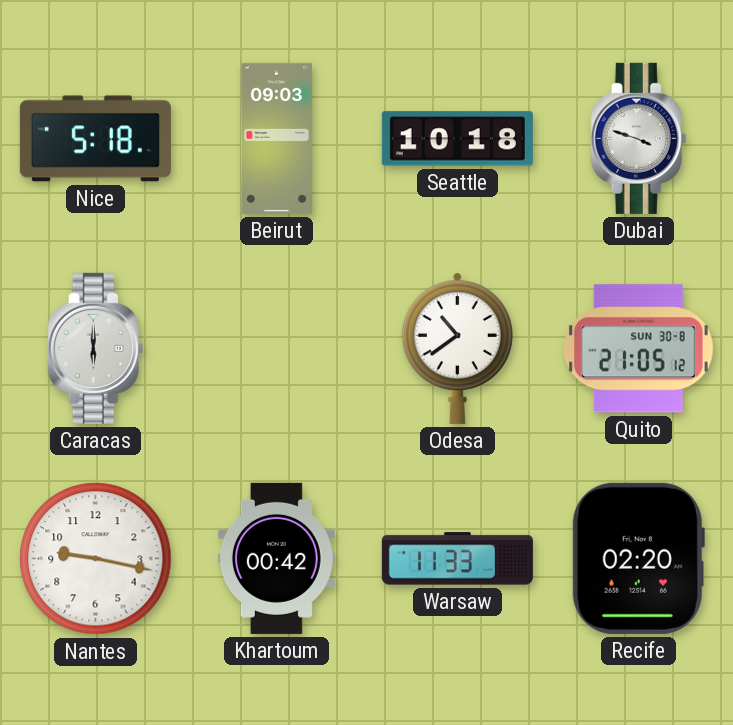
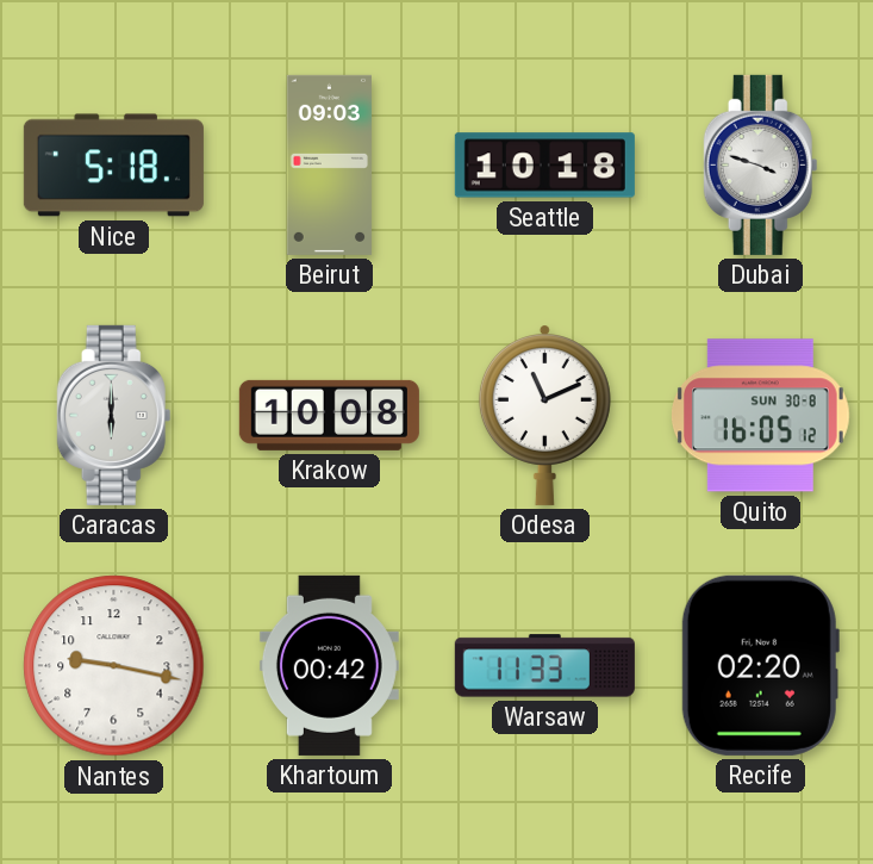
Krakow: none -> 10:08 (329, 415)
Odesa: 10:39 -> 11:11 (544, 415)
Quito: 21:05 -> 16:05 (760, 416)
